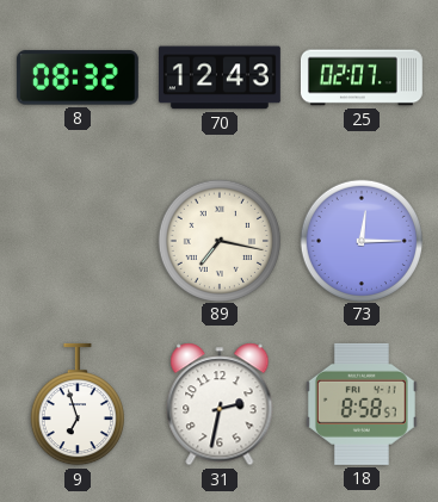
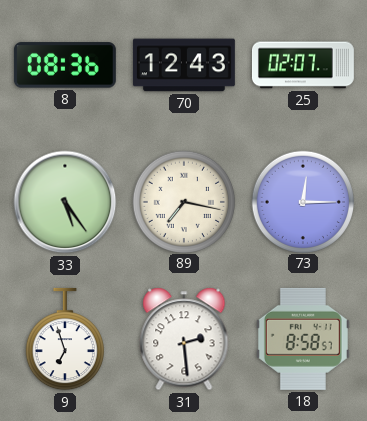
8: 08:32 -> 08:36 (65, 65)
33: none -> 5:24 (65, 202)
31: 2:32 -> 2:29 (184, 339)
